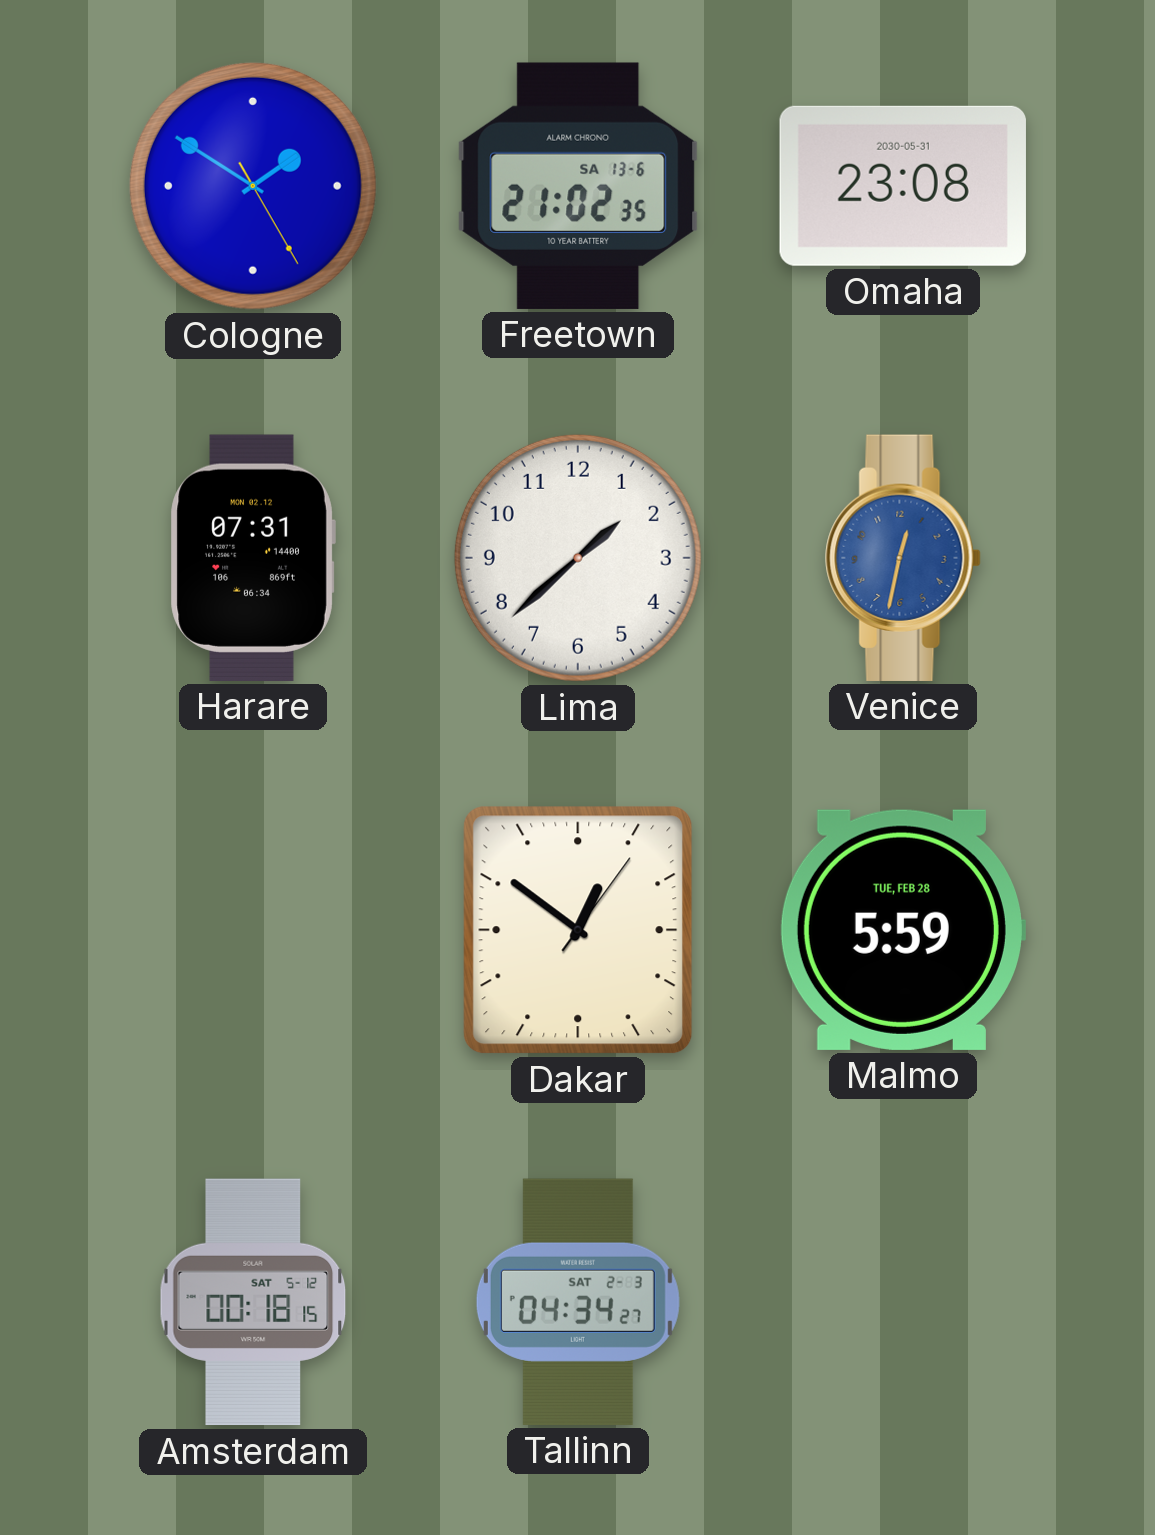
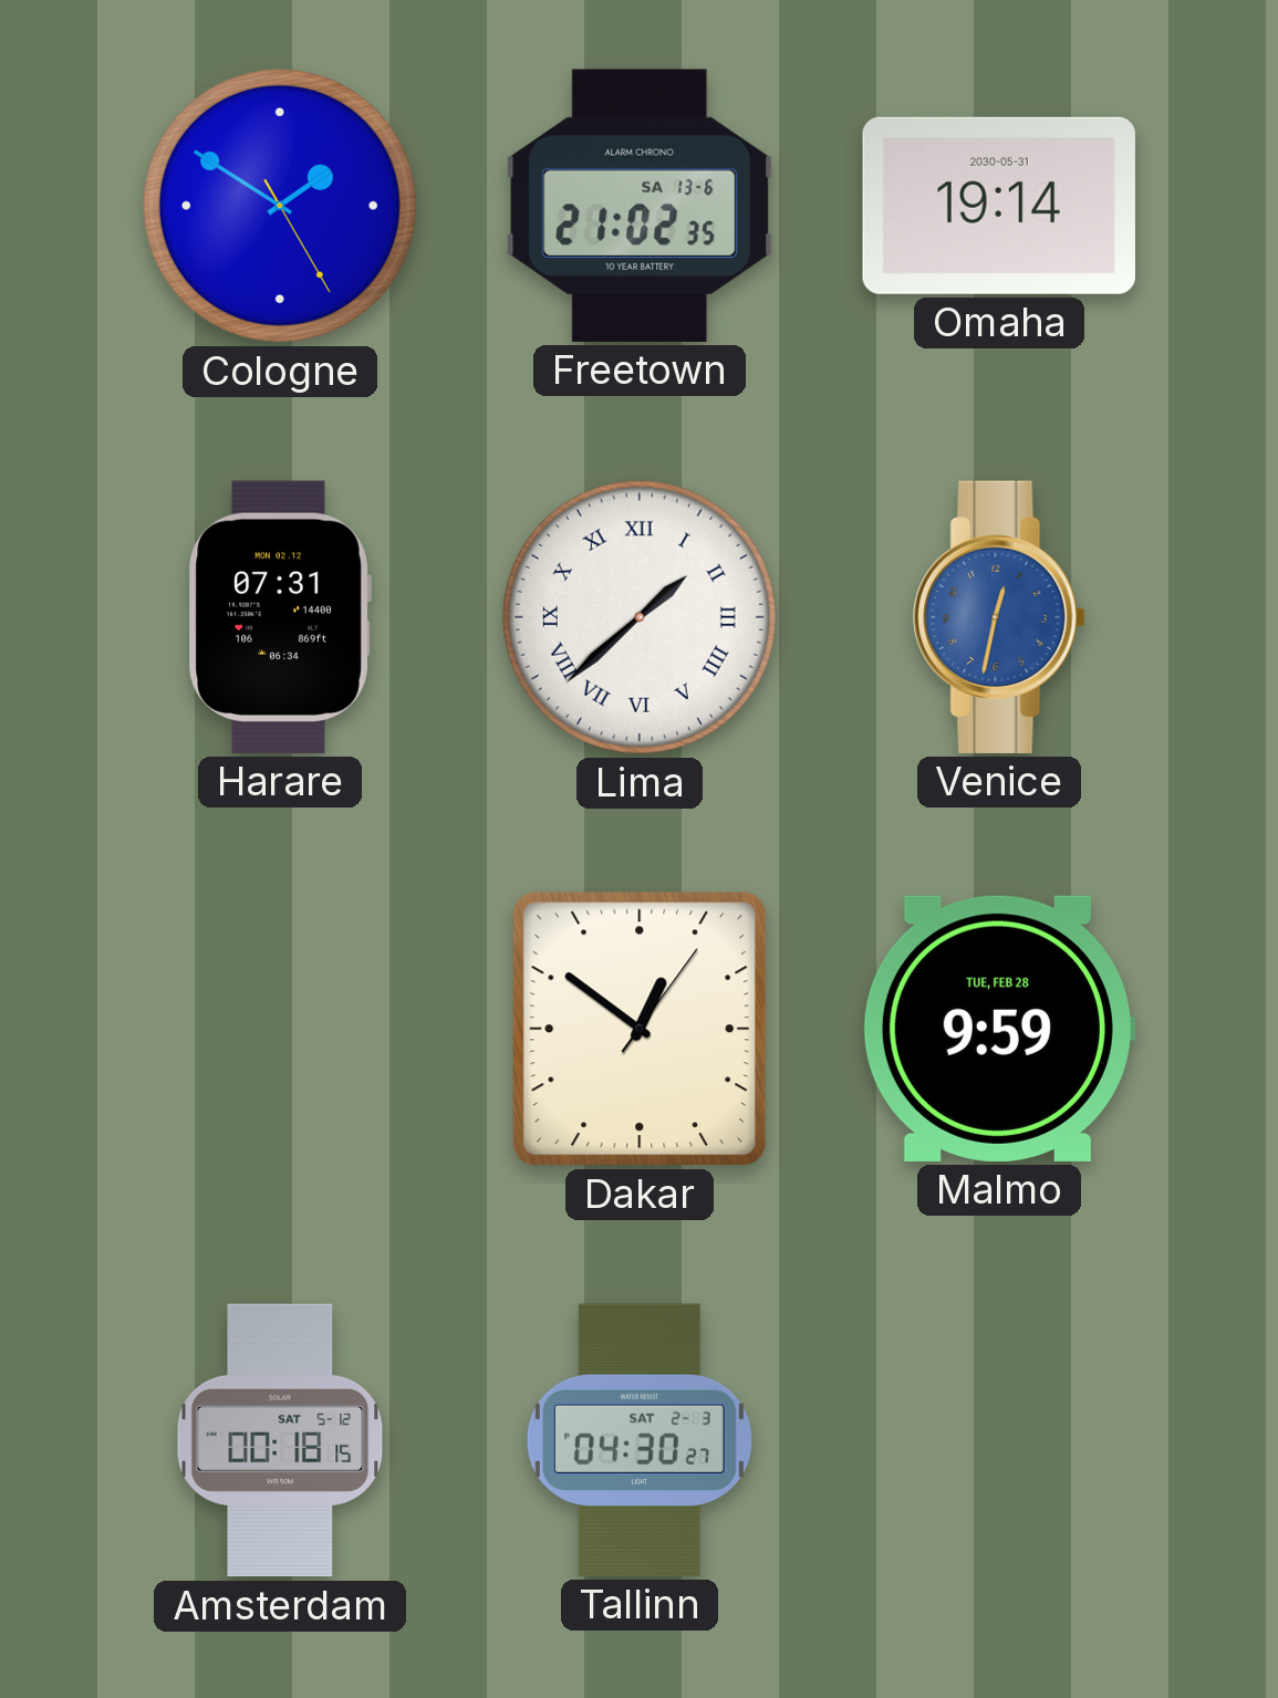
Omaha: 23:08 -> 19:14 (999, 206)
Lima numerals: Arabic -> Roman (640, 617)
Malmo: 5:59 -> 9:59 (998, 1029)
Tallinn: 04:34 -> 04:30 (640, 1440)
